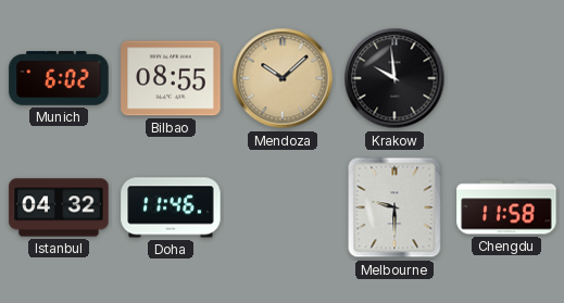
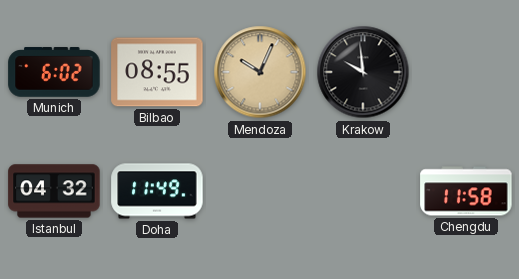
Mendoza: 10:08 -> 10:04 (260, 72)
Doha: 11:46 -> 11:49 (157, 191)
Melbourne: 9:30 -> none (394, 207)
